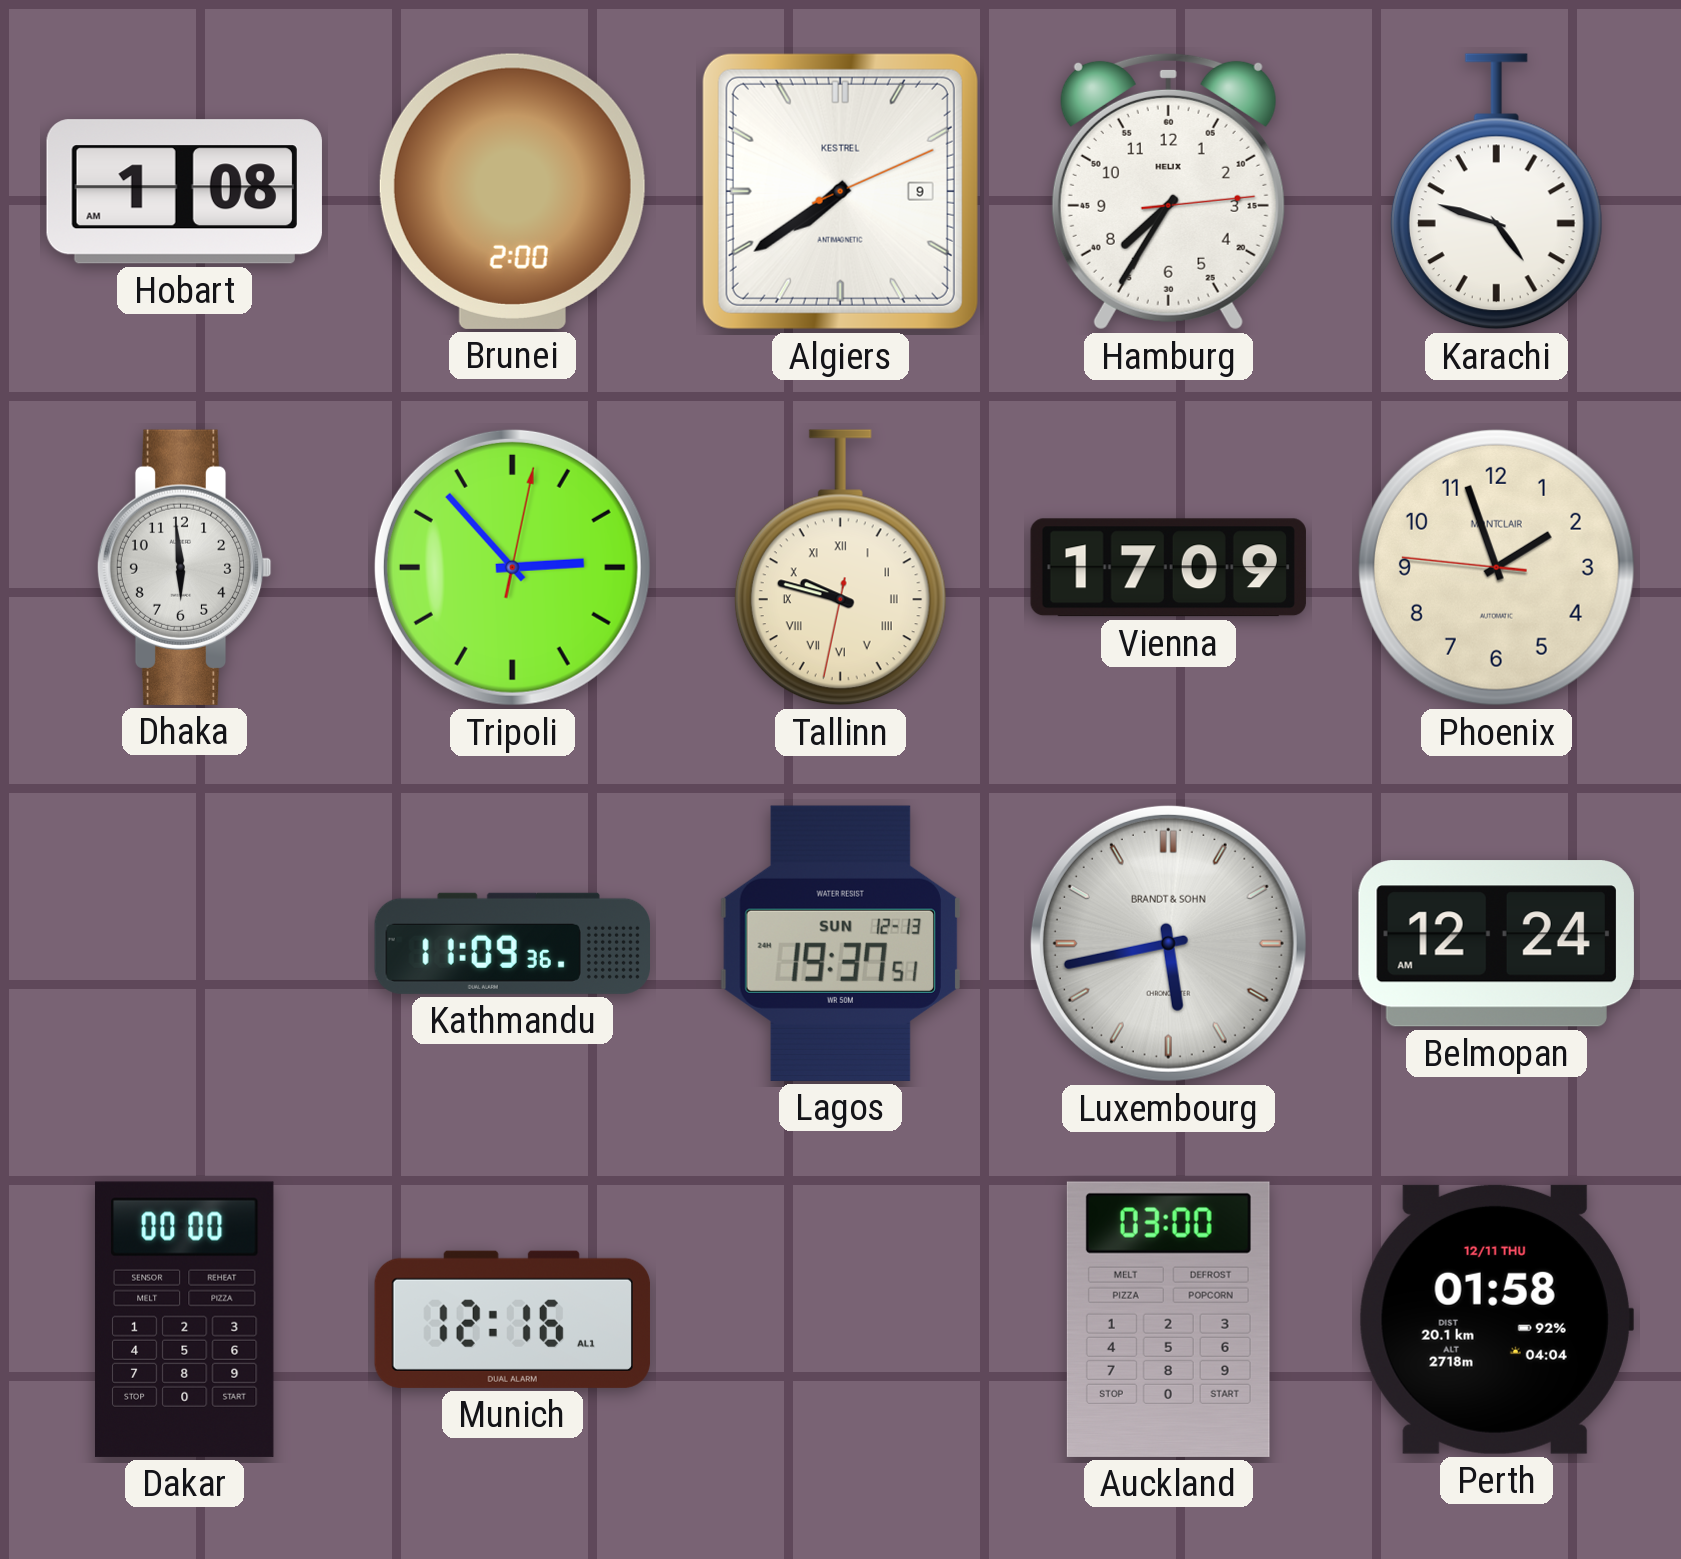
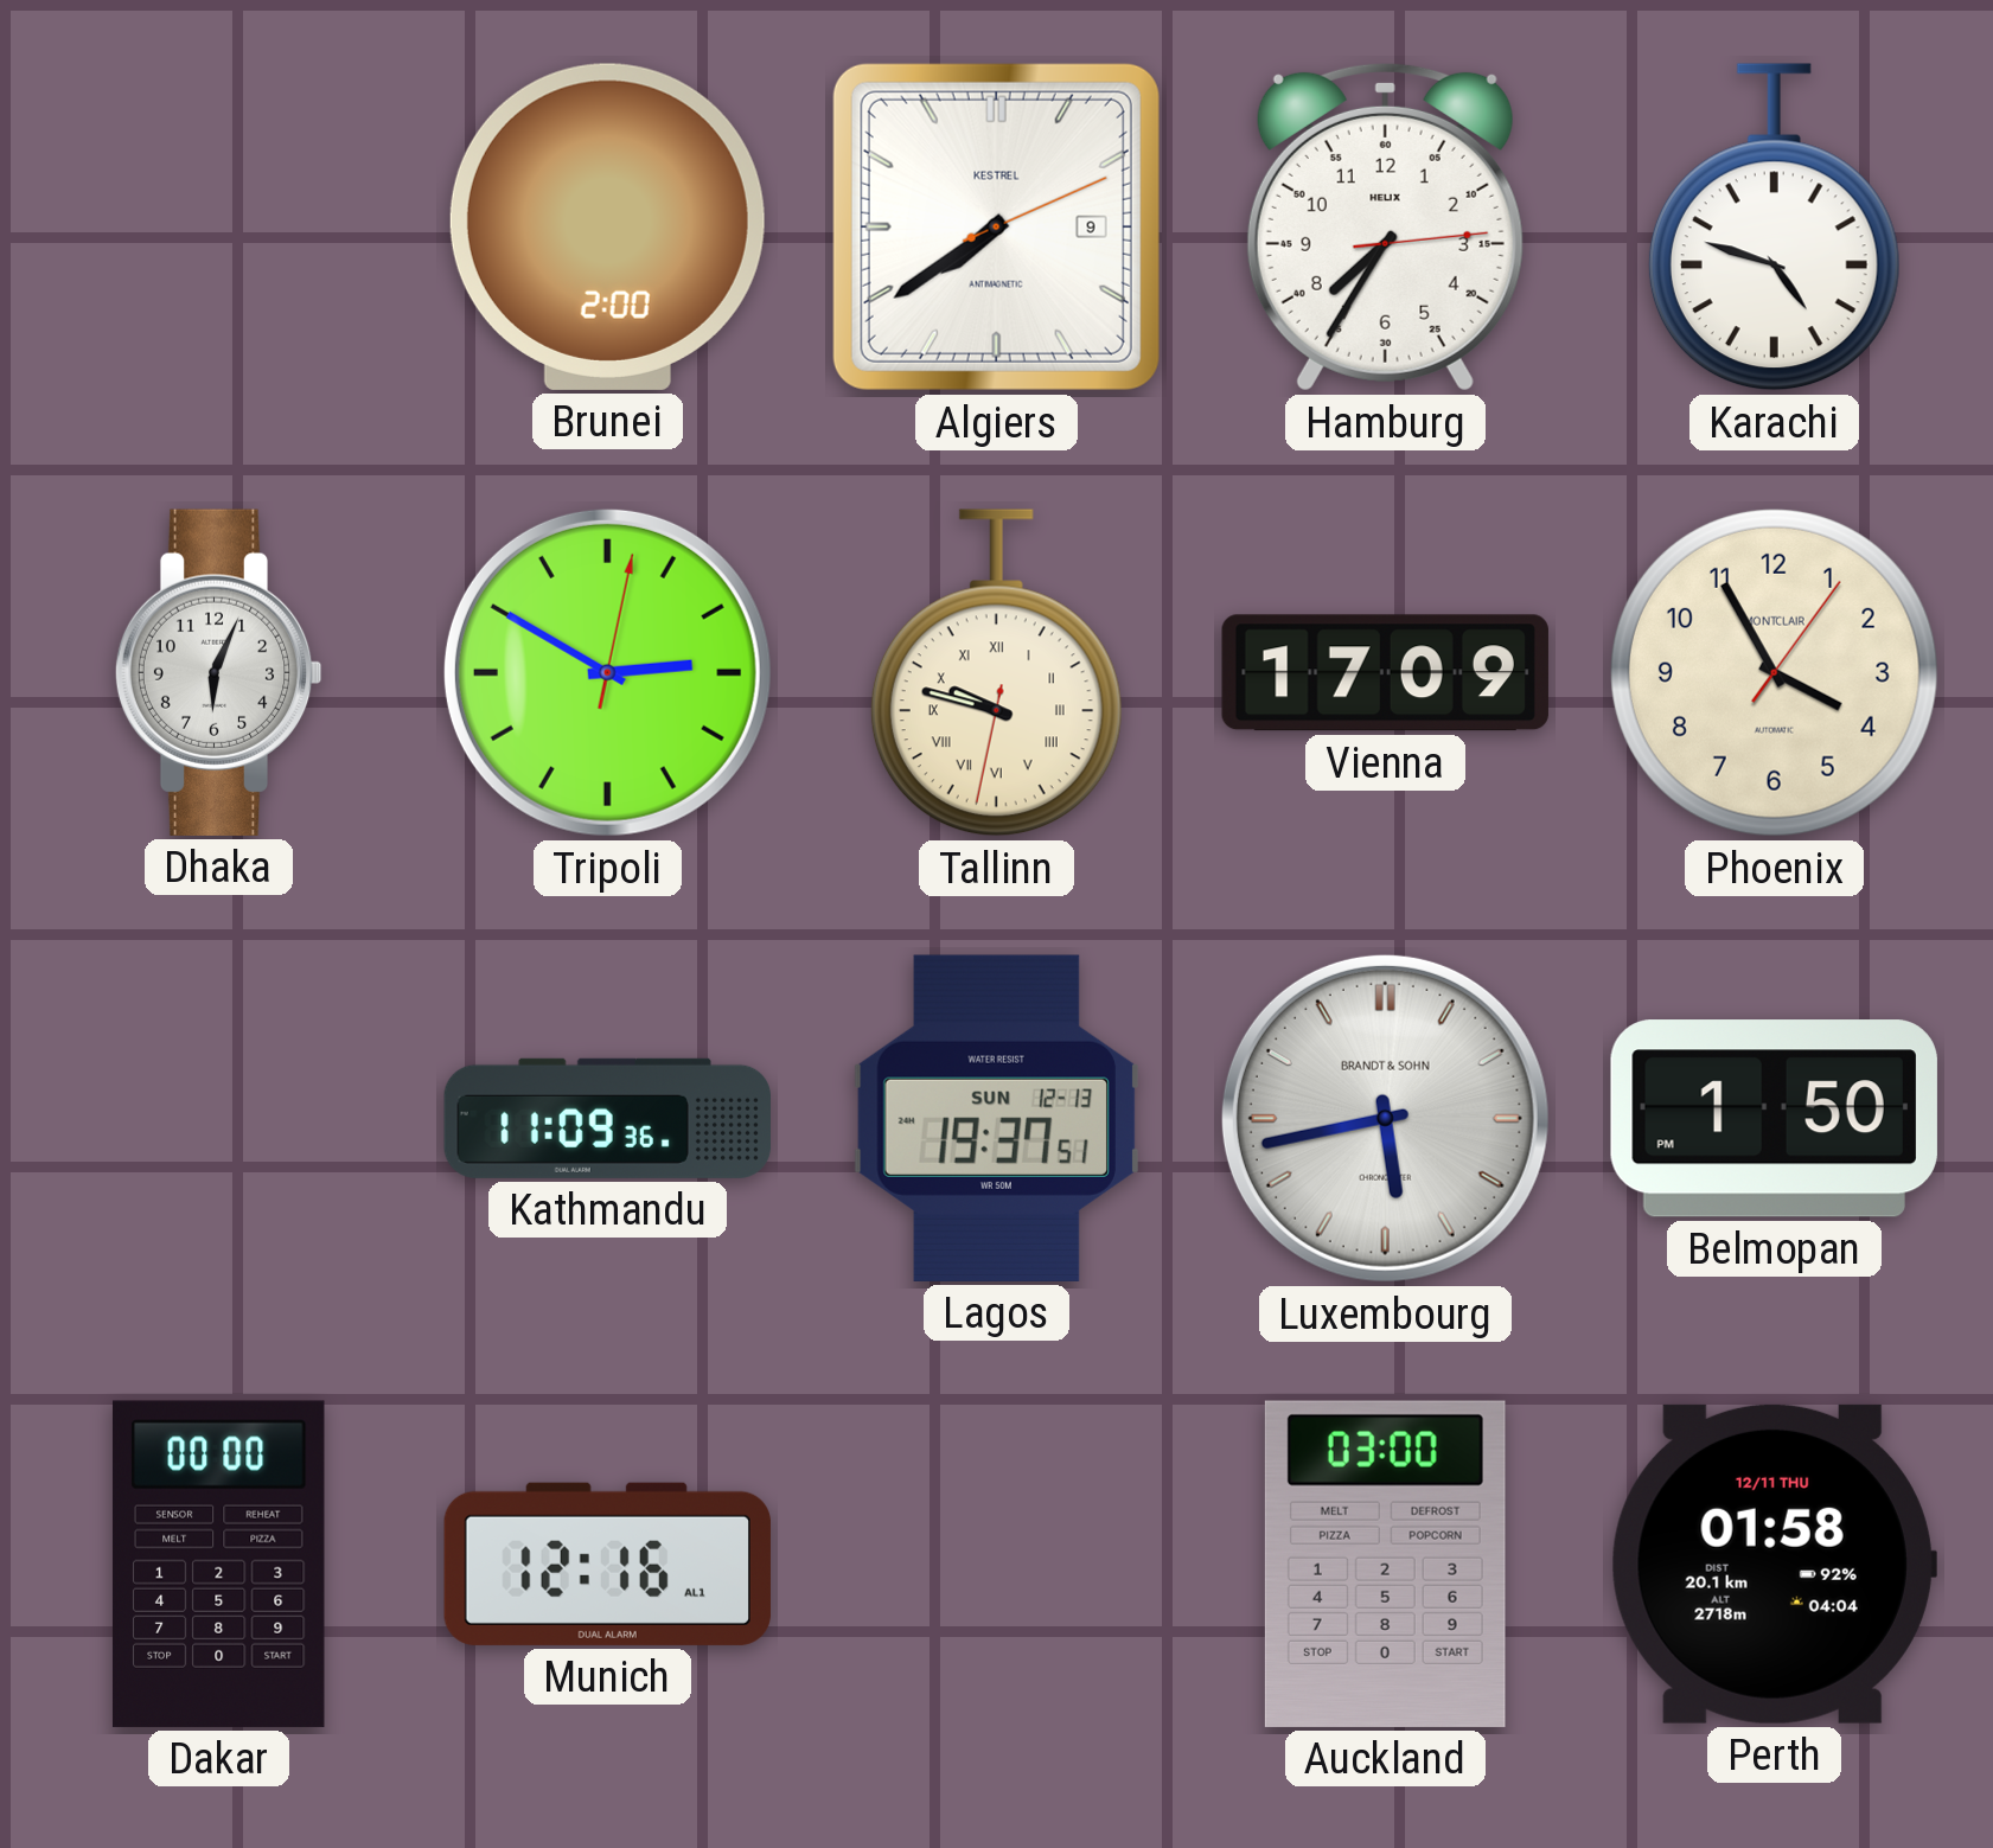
Hobart: 1:08 -> none (184, 192)
Dhaka: 5:59 -> 6:04 (218, 672)
Tripoli: 2:53 -> 2:50 (607, 672)
Phoenix: 1:56 -> 3:55 (1774, 672)
Belmopan: 12:24 -> 1:50 (1774, 1119)
